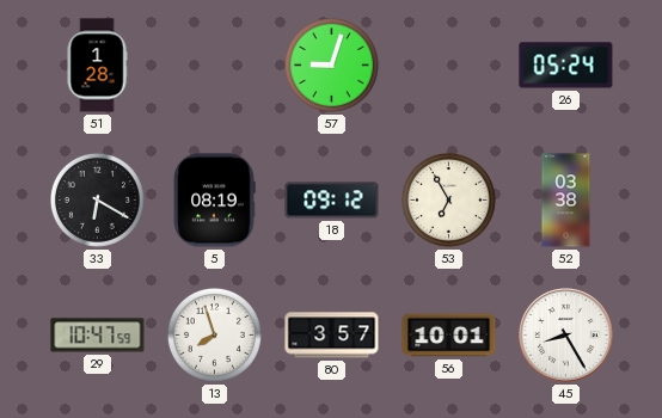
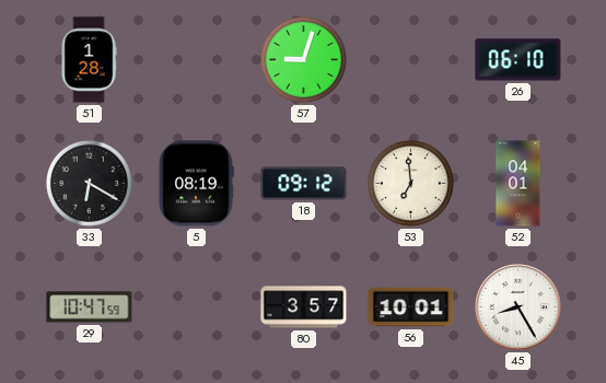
26: 05:24 -> 06:10 (518, 60)
53: 6:55 -> 6:59 (410, 183)
52: 03:38 -> 04:01 (518, 184)
13: 7:57 -> none (214, 334)
